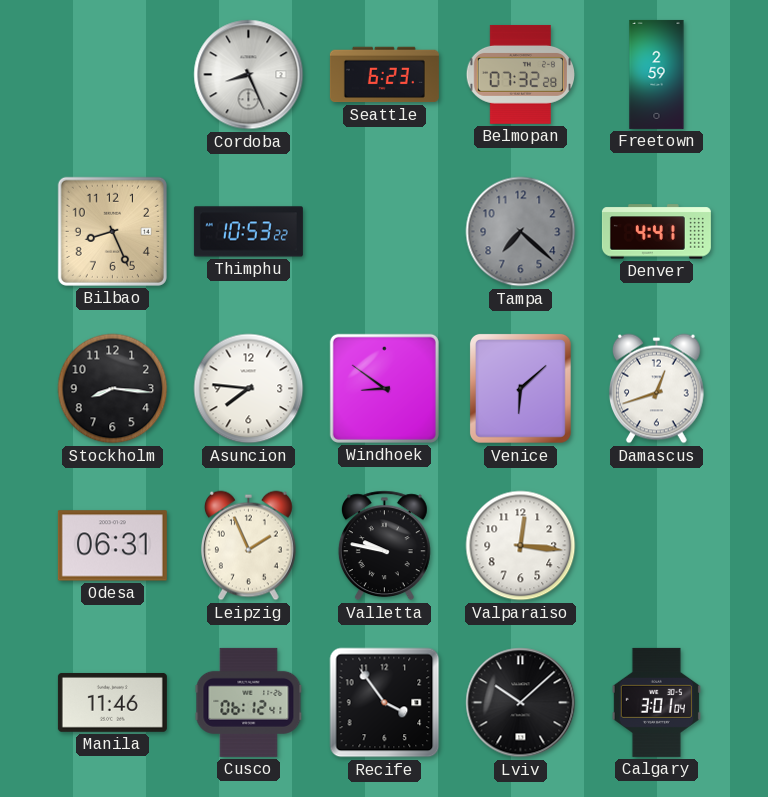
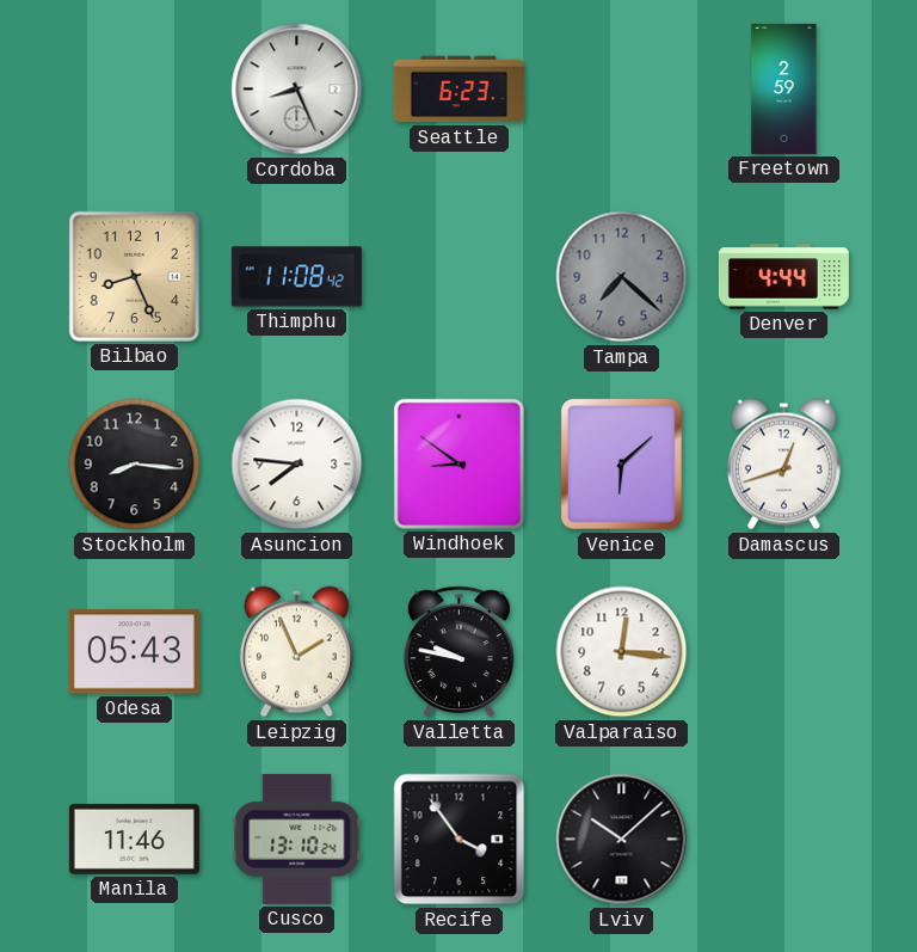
Belmopan: 07:32 -> none (520, 74)
Thimphu: 10:53 -> 11:08 (296, 277)
Denver: 4:41 -> 4:44 (783, 277)
Odesa: 06:31 -> 05:43 (134, 652)
Cusco: 06:12 -> 13:10 (297, 839)
Calgary: 3:01 -> none (656, 702)
